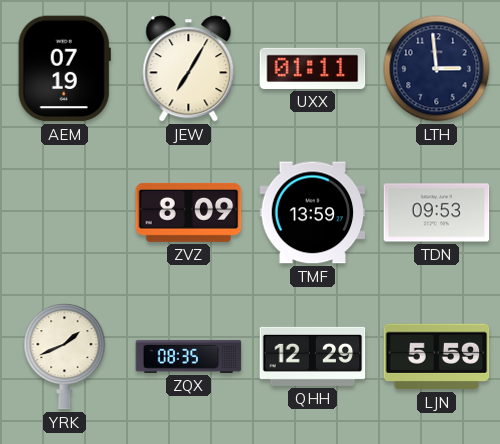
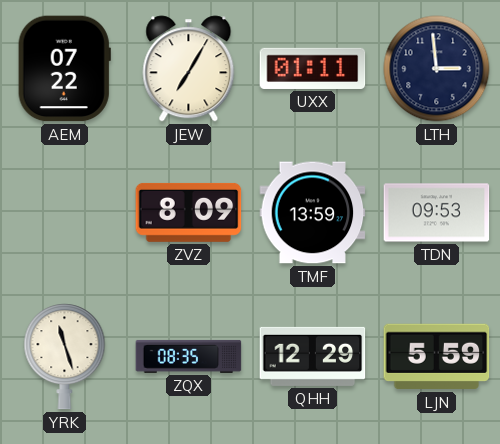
AEM: 07:19 -> 07:22 (64, 69)
YRK: 1:41 -> 11:27 (65, 357)
